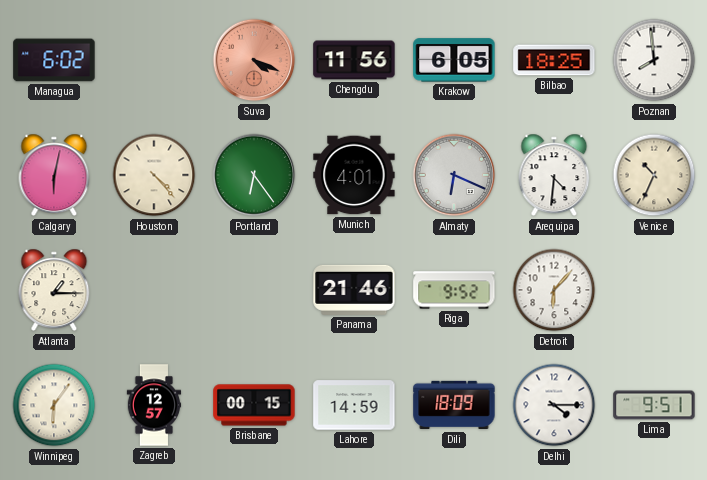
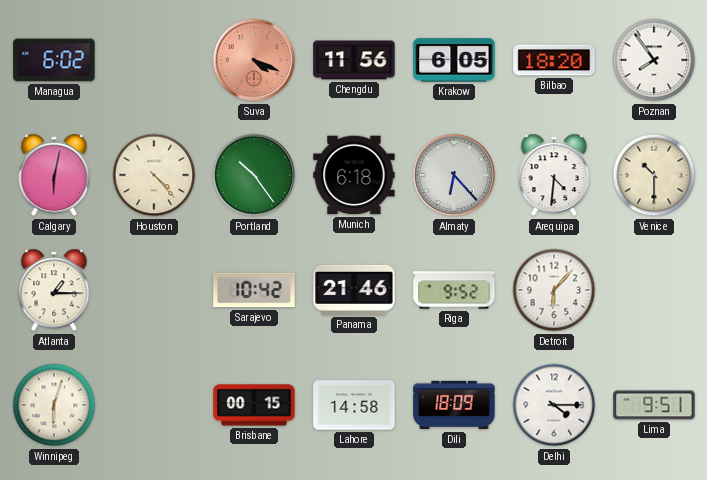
Bilbao: 18:25 -> 18:20 (554, 60)
Poznan: 7:59 -> 7:54 (654, 60)
Portland: 6:24 -> 10:24 (254, 175)
Munich: 4:01 -> 6:18 (354, 175)
Almaty: 6:19 -> 6:23 (454, 175)
Venice: 10:34 -> 10:30 (654, 175)
Sarajevo: none -> 10:42 (254, 290)
Winnipeg: 6:06 -> 6:03 (54, 405)
Zagreb: 12:57 -> none (154, 405)
Lahore: 14:59 -> 14:58 (354, 405)
